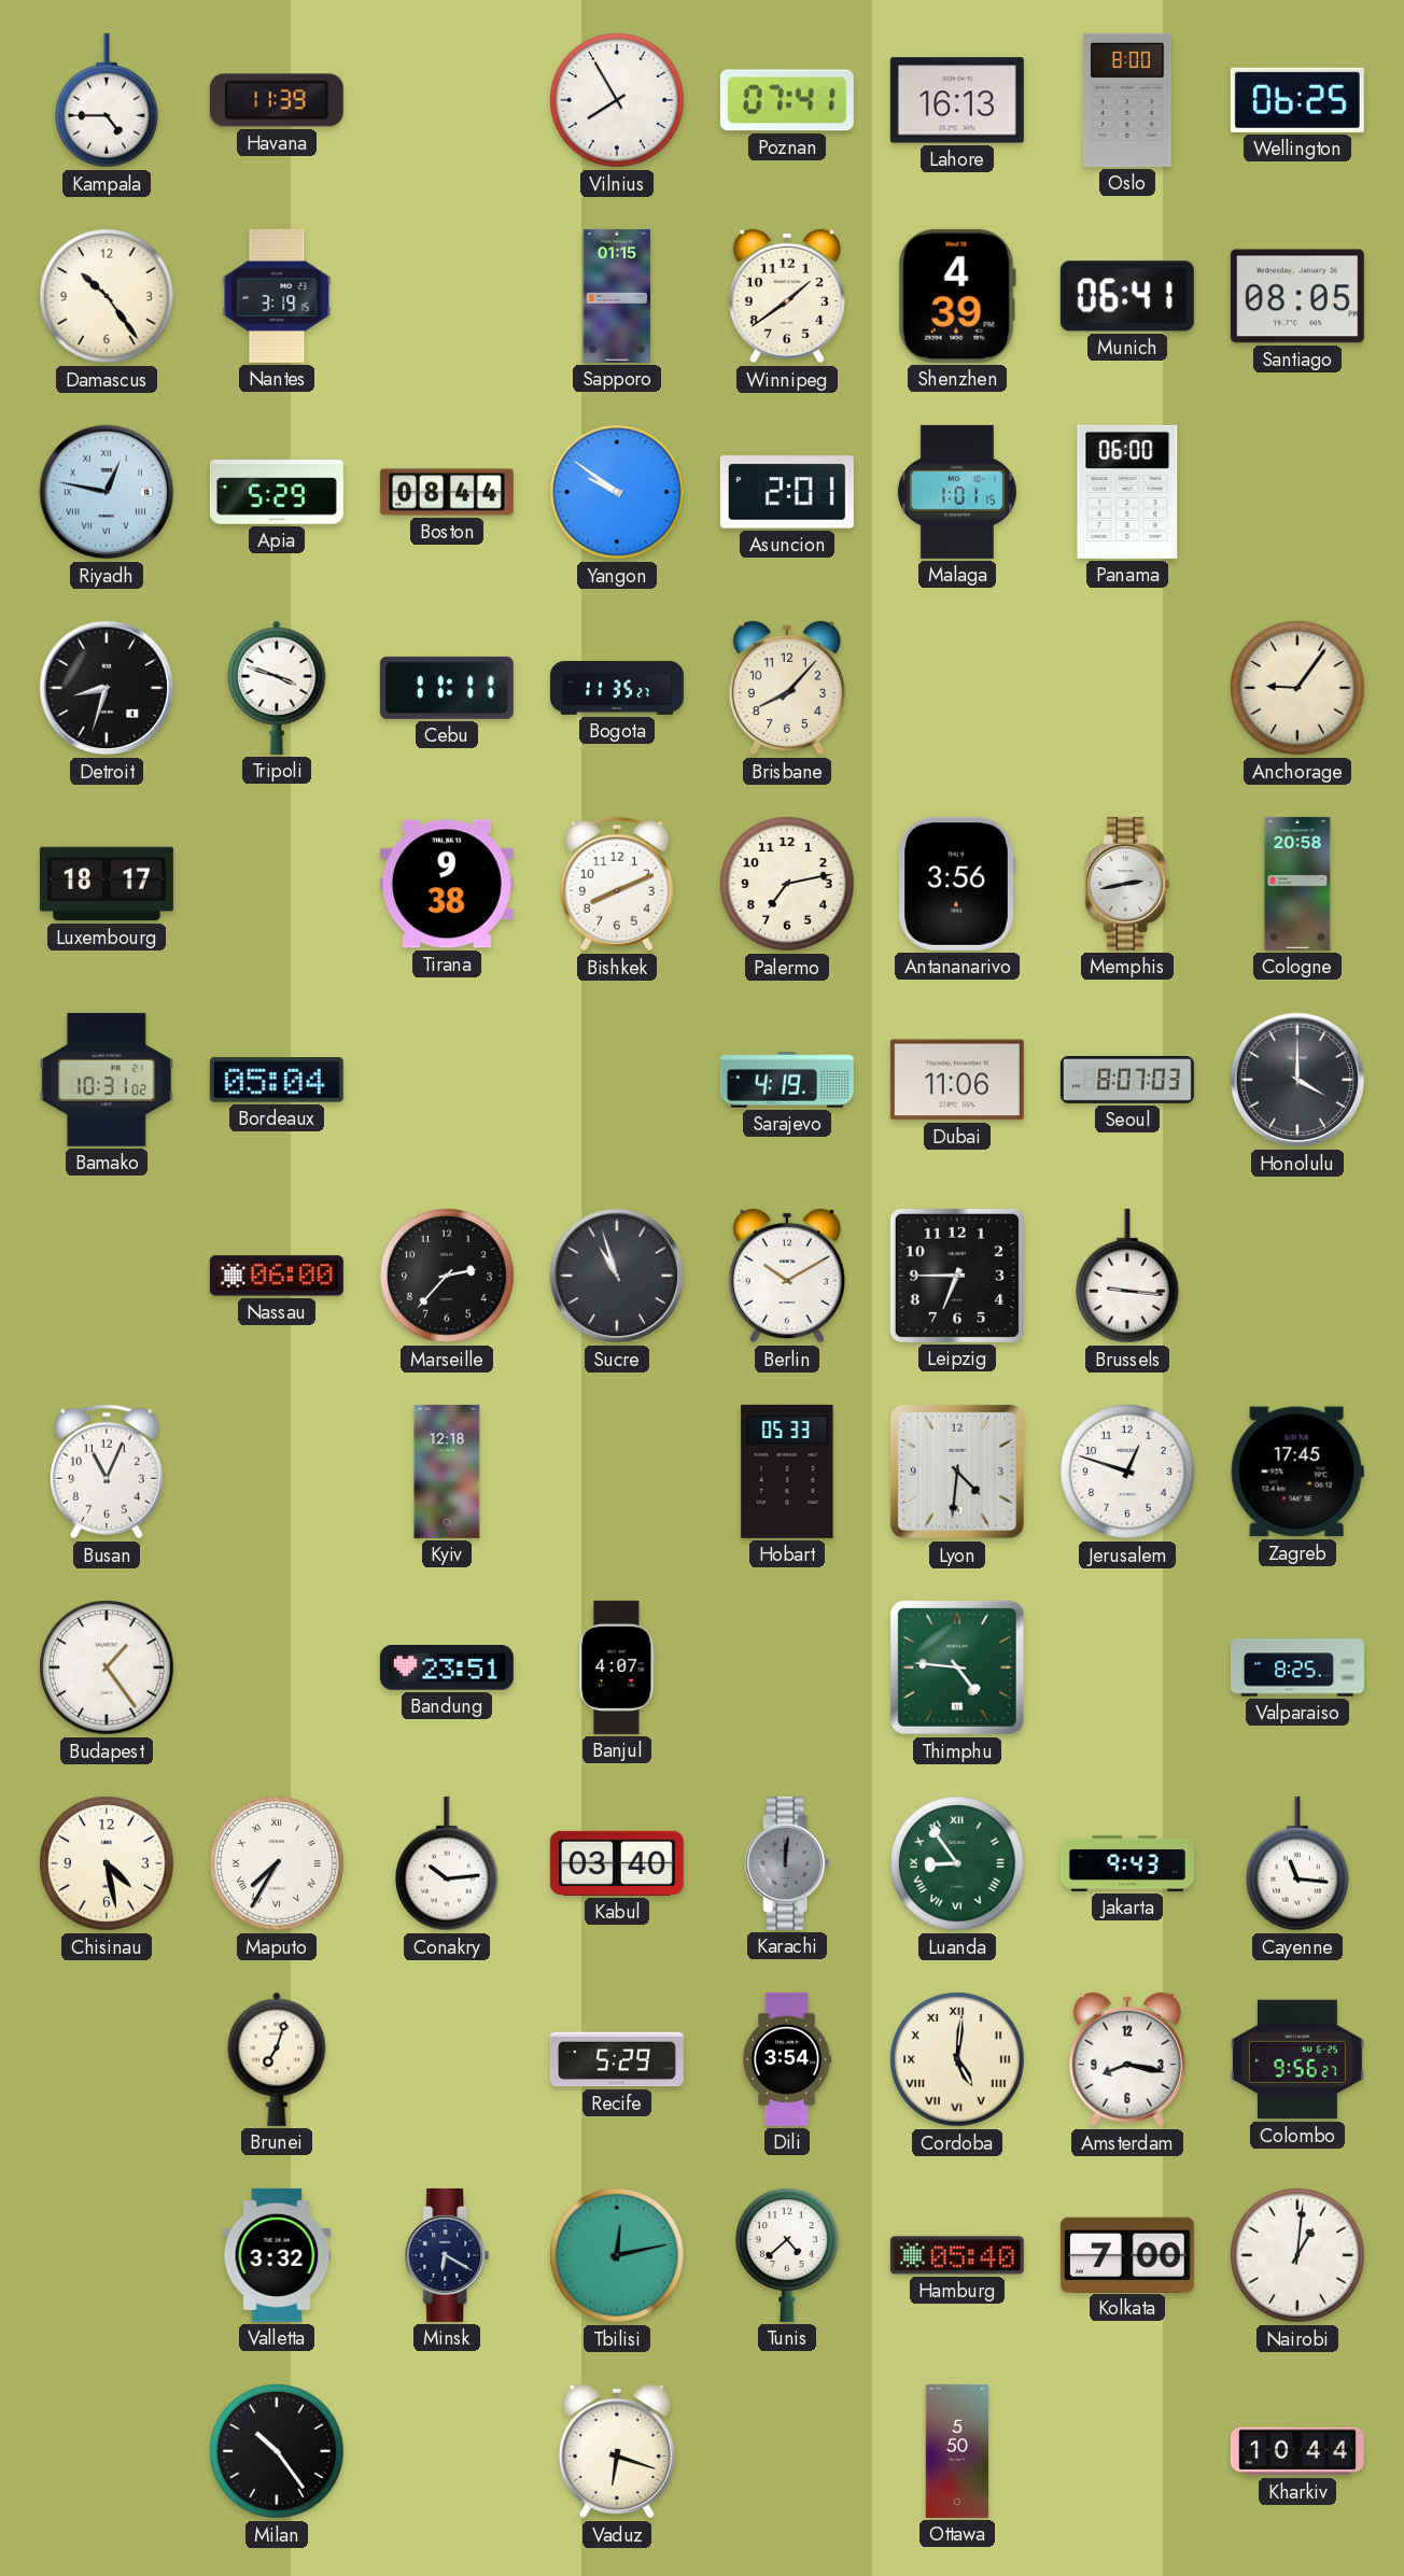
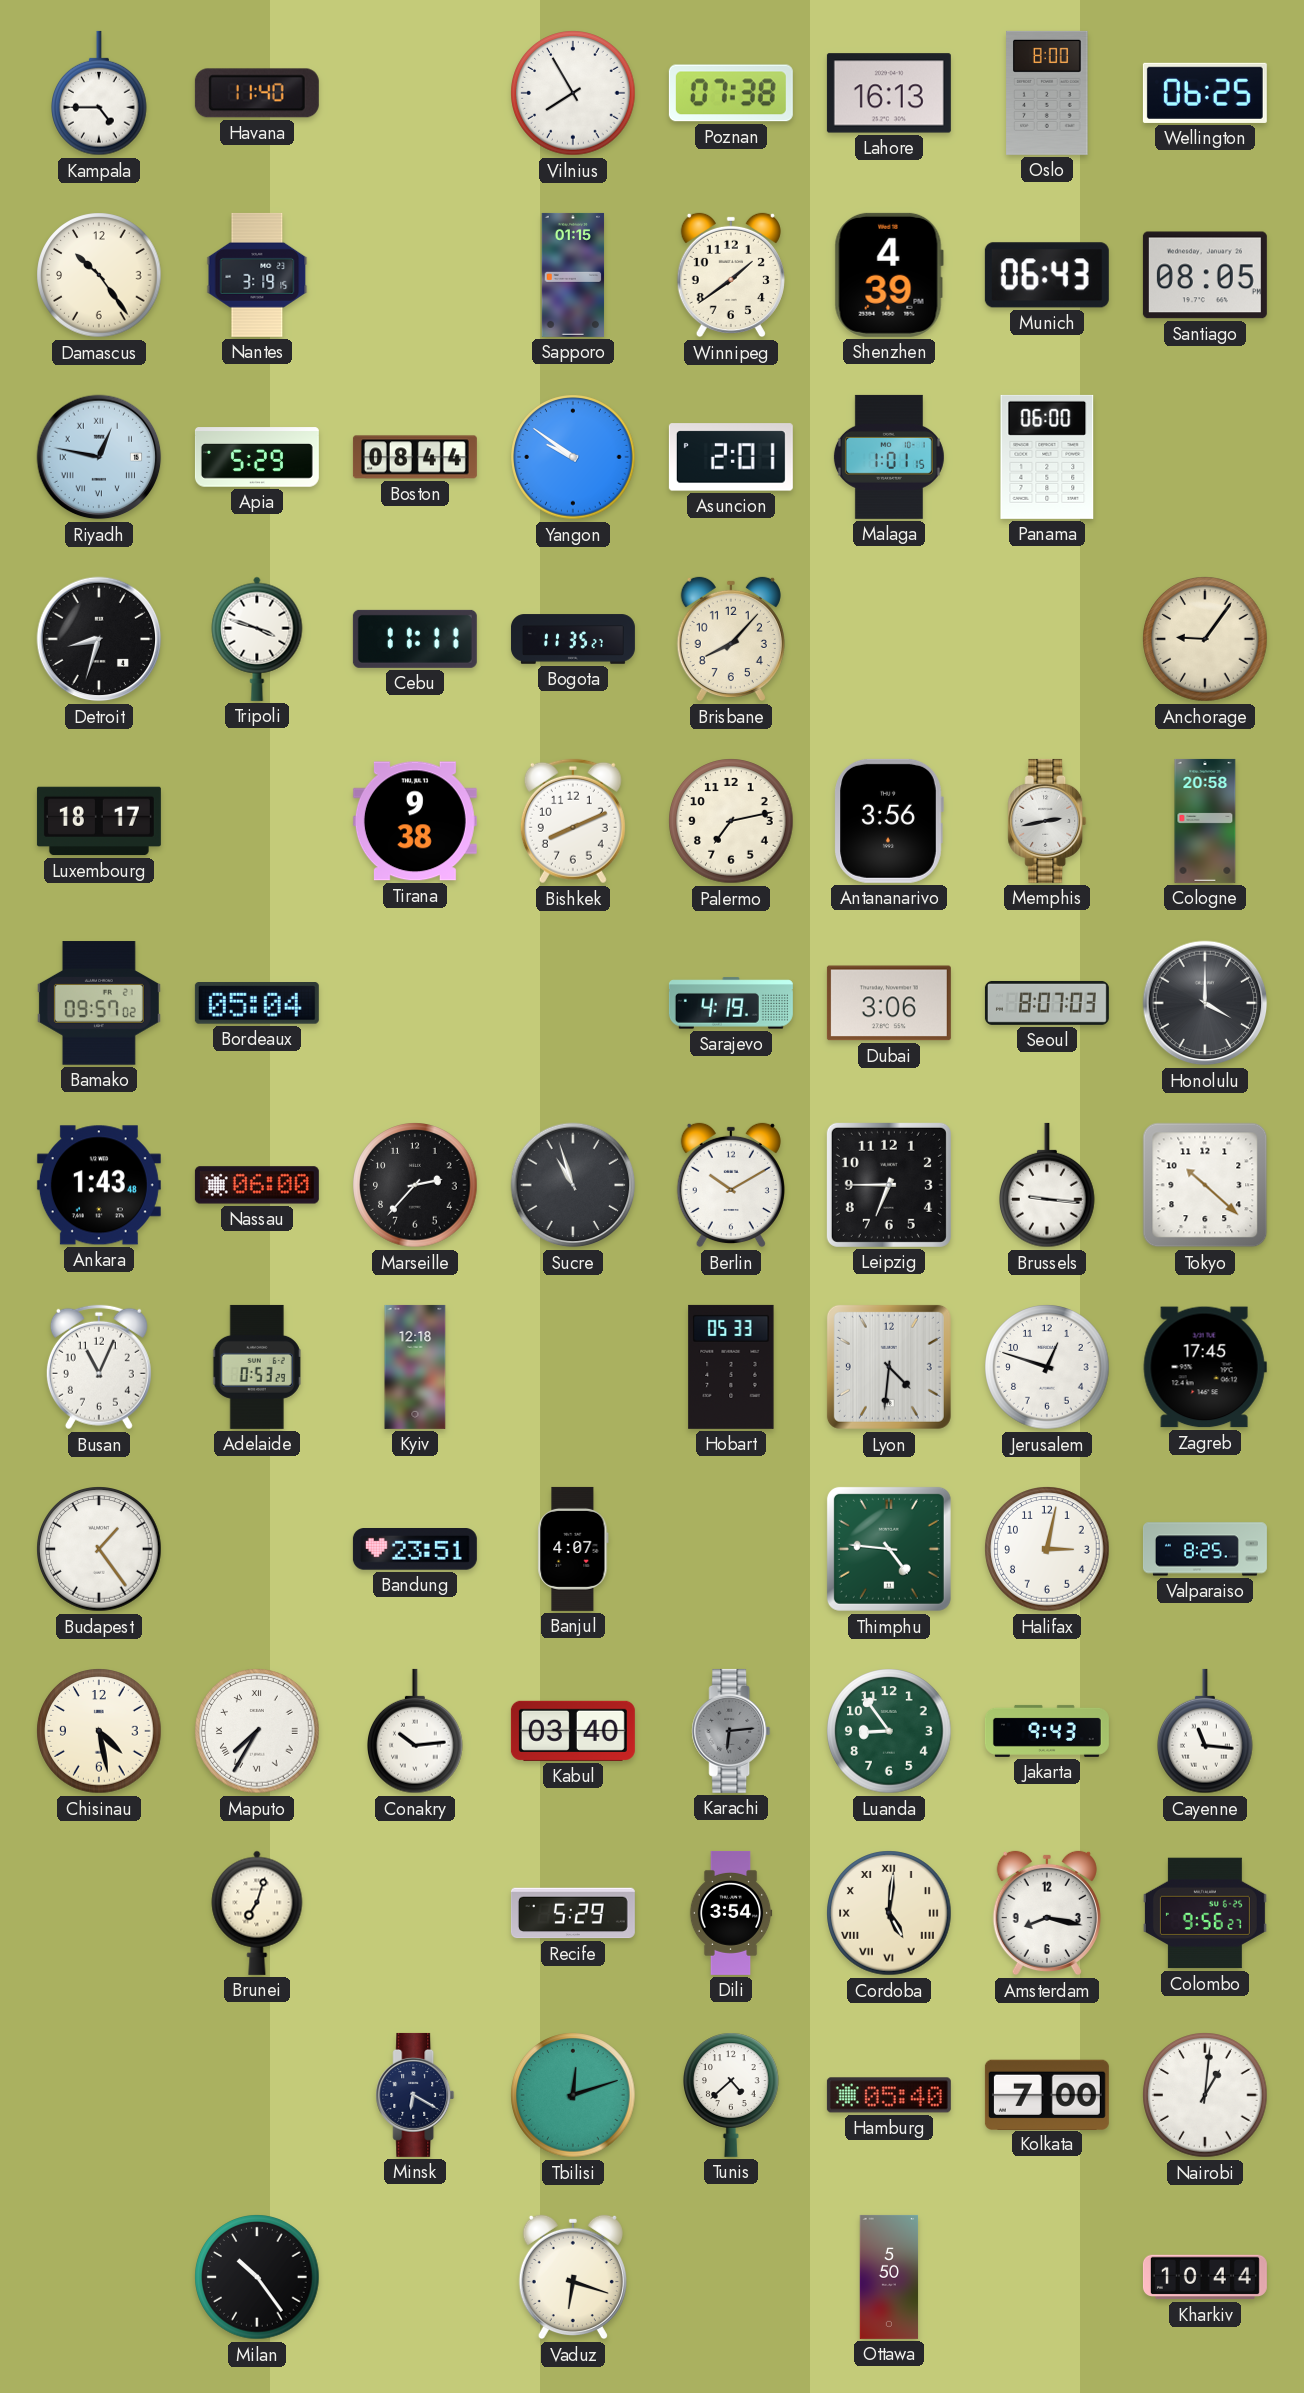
Havana: 11:39 -> 11:40 (257, 93)
Poznan: 07:41 -> 07:38 (731, 93)
Munich: 06:41 -> 06:43 (1047, 275)
Bamako: 10:31 -> 09:57 (99, 1003)
Dubai: 11:06 -> 3:06 (889, 1003)
Ankara: none -> 1:43 (99, 1185)
Tokyo: none -> 10:22 (1205, 1185)
Adelaide: none -> 0:53 (257, 1367)
Halifax: none -> 3:02 (1047, 1549)
Karachi: 12:01 -> 6:14 (731, 1731)
Luanda numerals: Roman -> Arabic (889, 1731)
Valletta: 3:32 -> none (277, 2255)
Tbilisi: 12:13 -> 12:12 (573, 2095)
